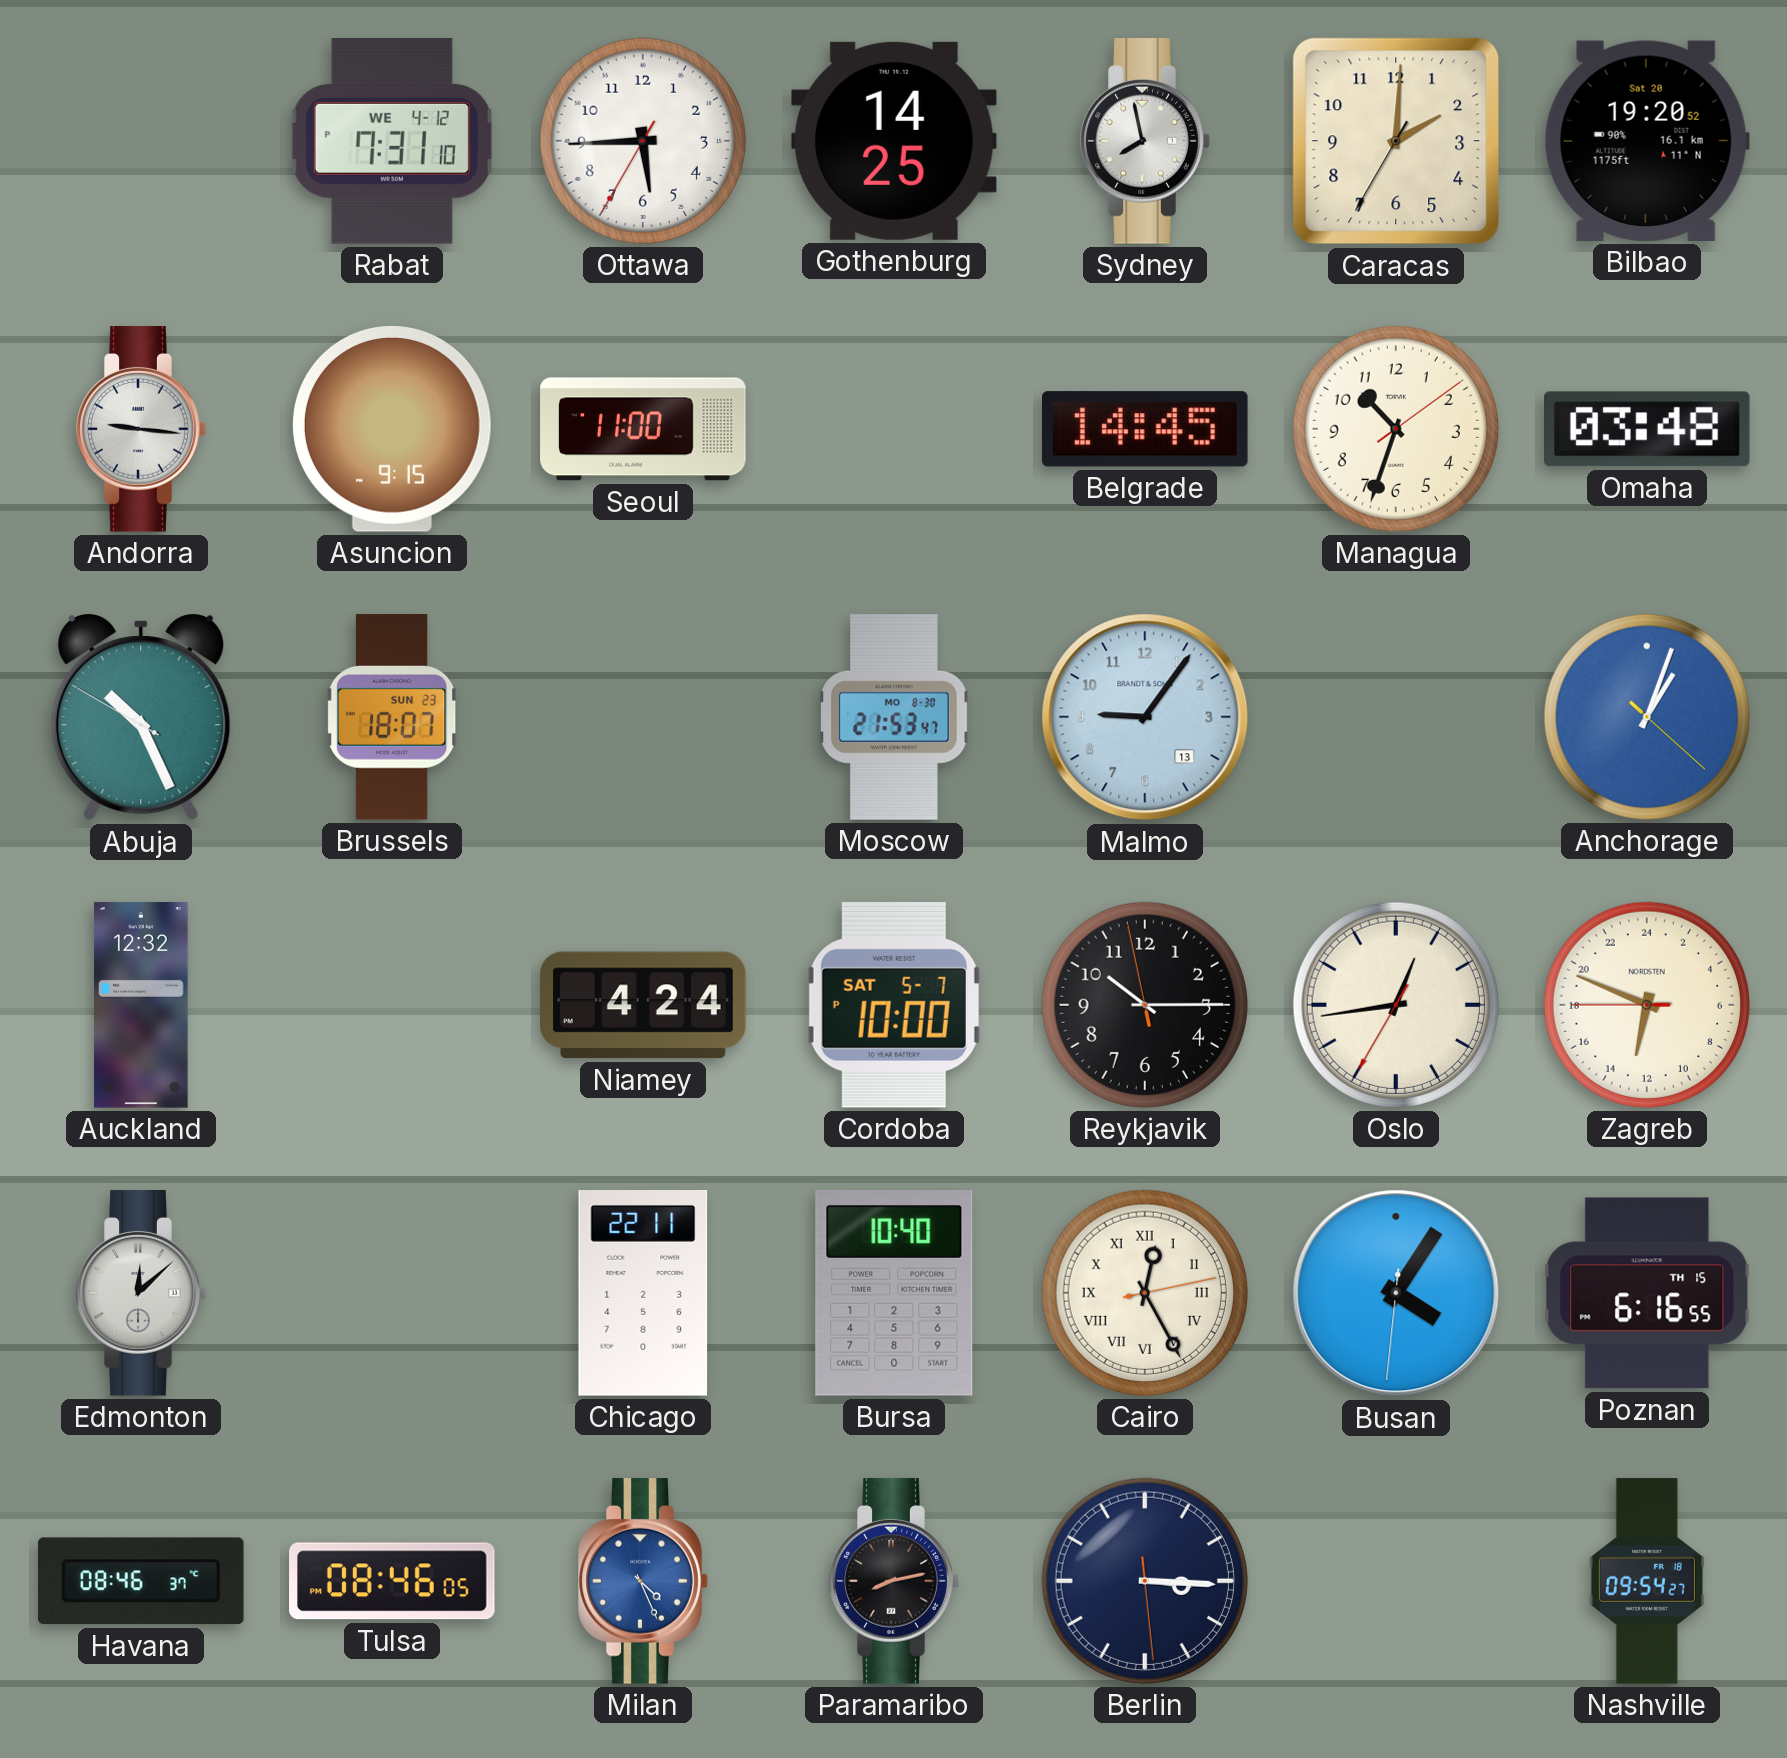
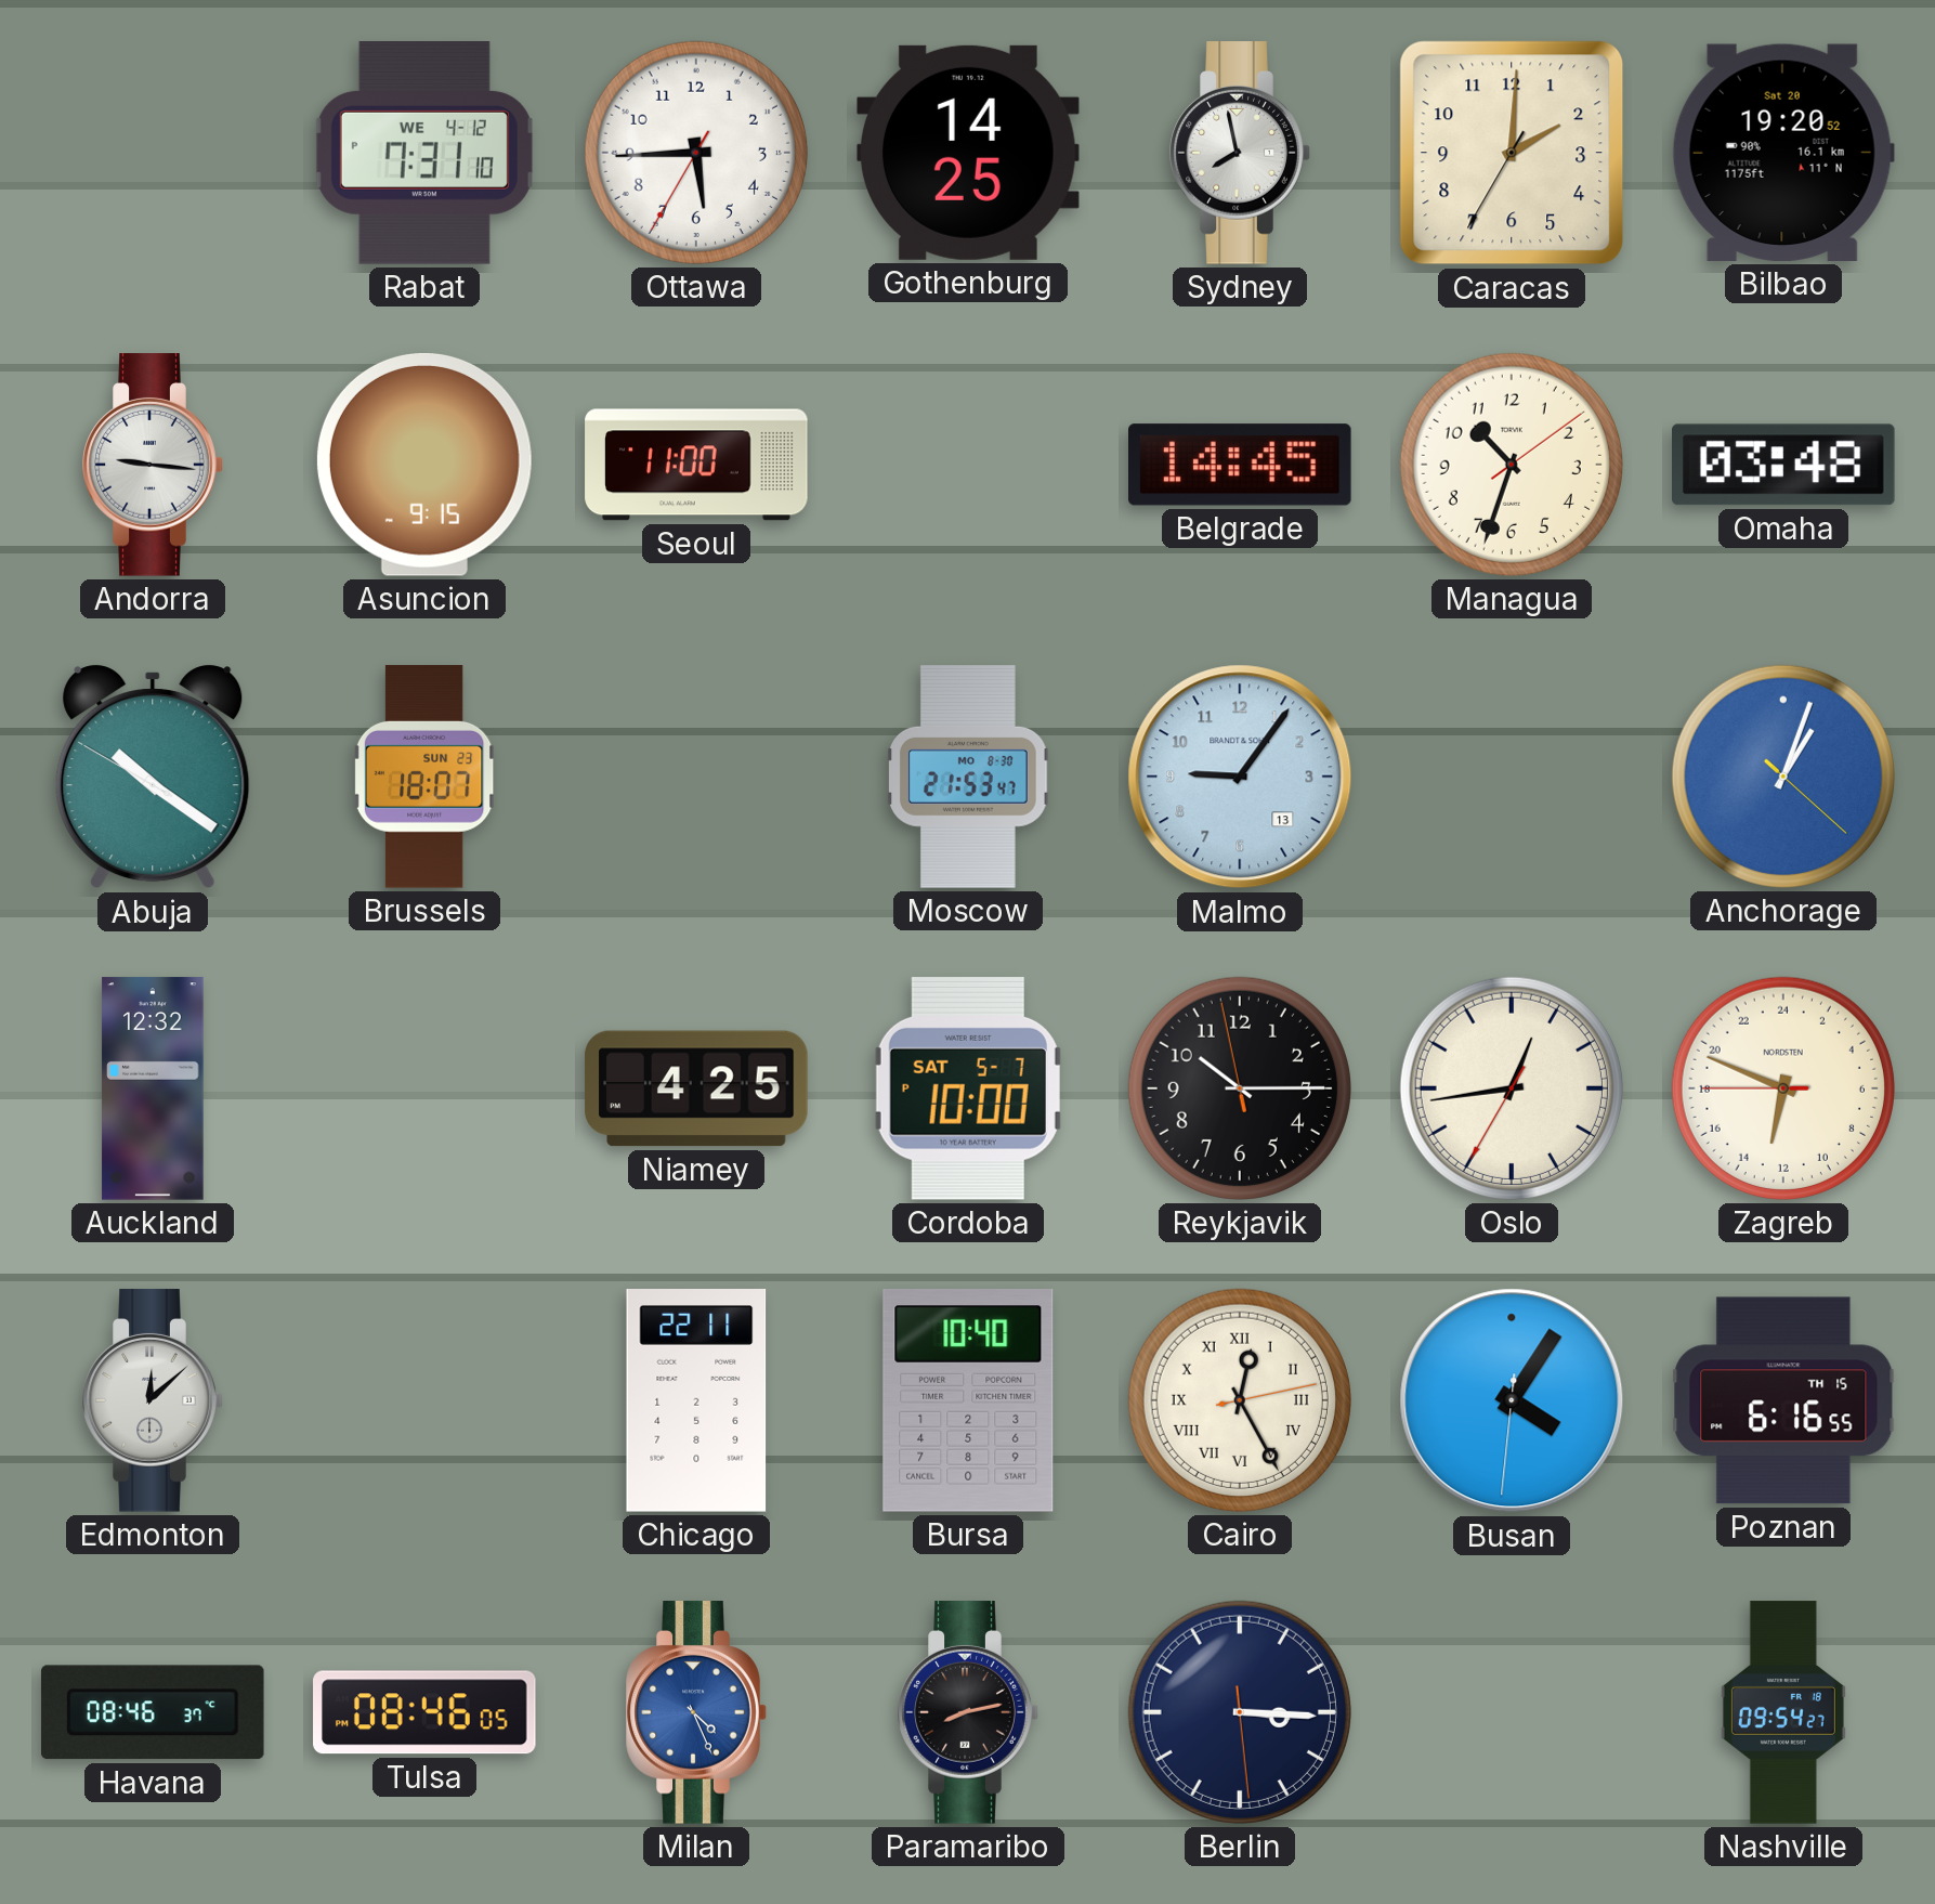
Abuja: 10:25 -> 10:20 (153, 777)
Niamey: 4:24 -> 4:25 (696, 1088)
